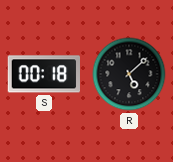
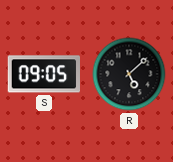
S: 00:18 -> 09:05 (43, 74)
